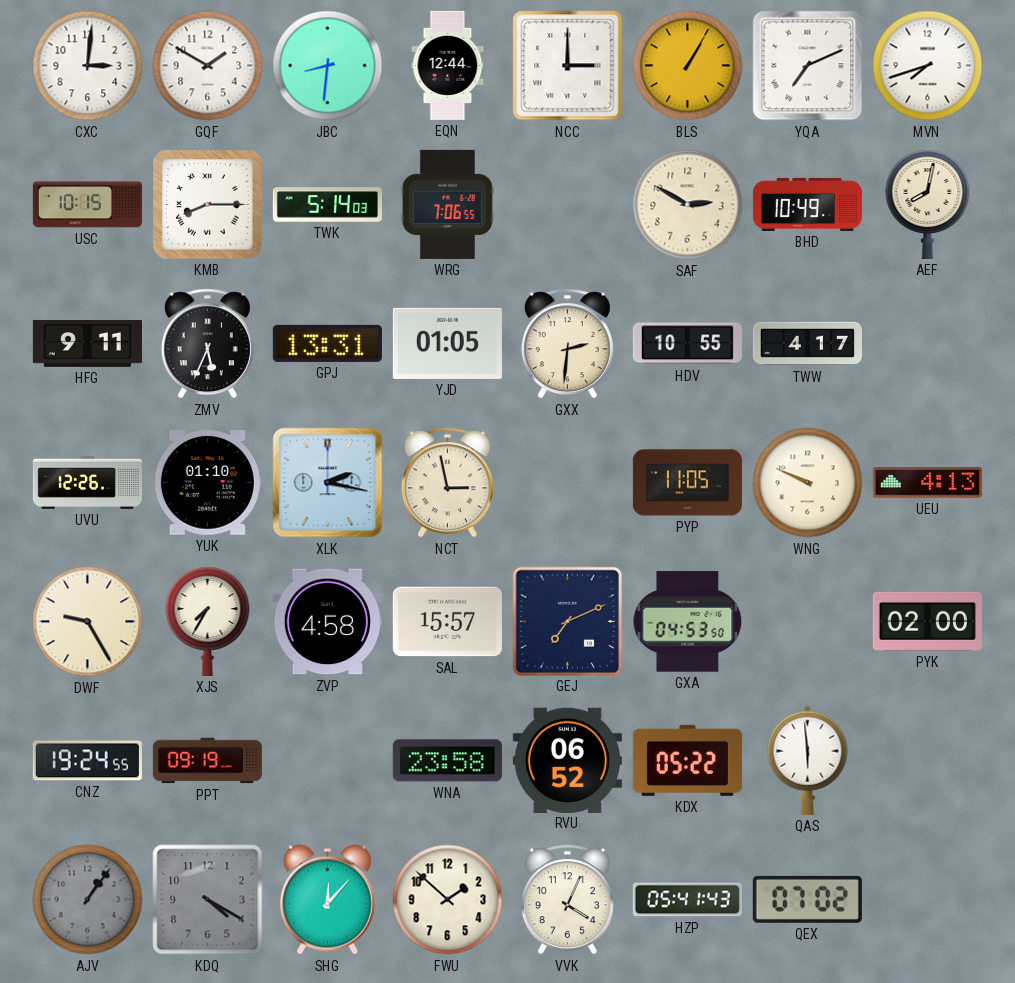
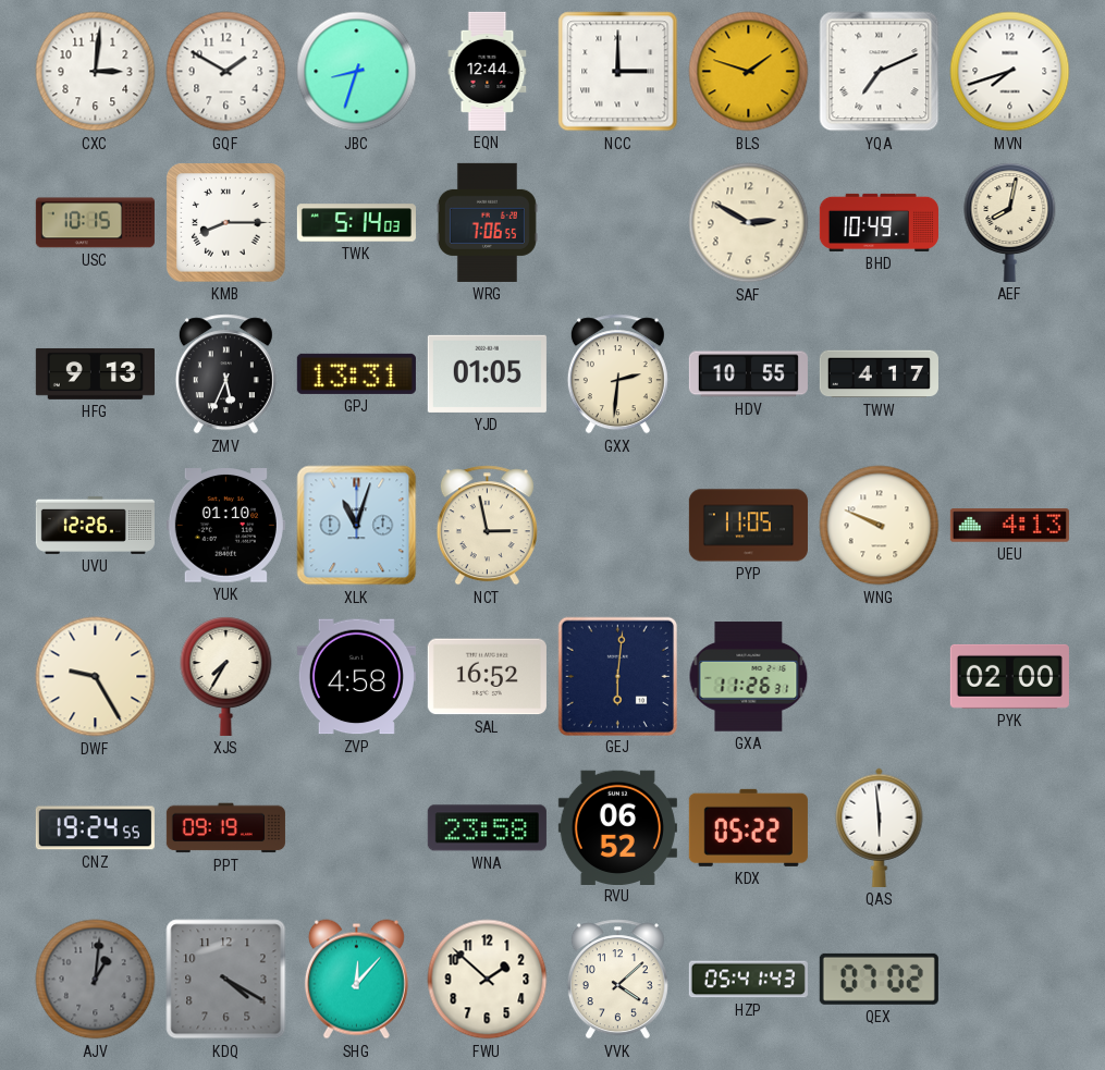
JBC: 8:31 -> 8:33 (357, 72)
BLS: 1:05 -> 1:48 (749, 72)
HFG: 9:11 -> 9:13 (95, 373)
XLK: 2:17 -> 11:03 (357, 526)
SAL: 15:57 -> 16:52 (487, 677)
GEJ: 7:11 -> 6:01 (617, 676)
GXA: 04:53 -> 11:26 (749, 677)
AJV: 1:06 -> 1:01 (96, 980)
VVK: 4:04 -> 4:08 (617, 980)
